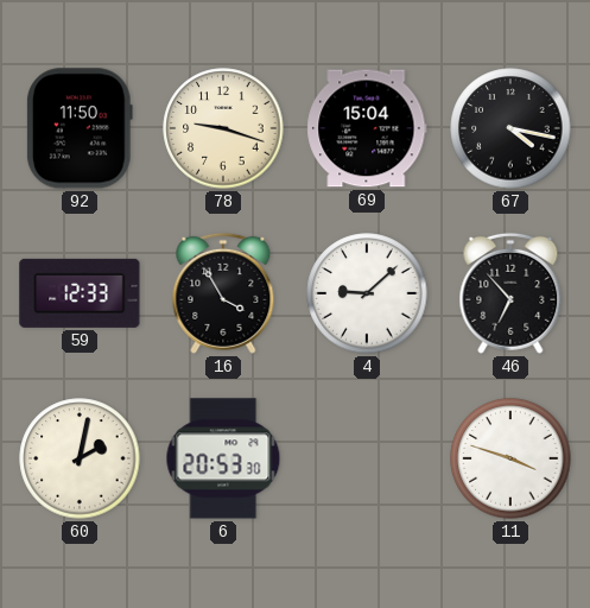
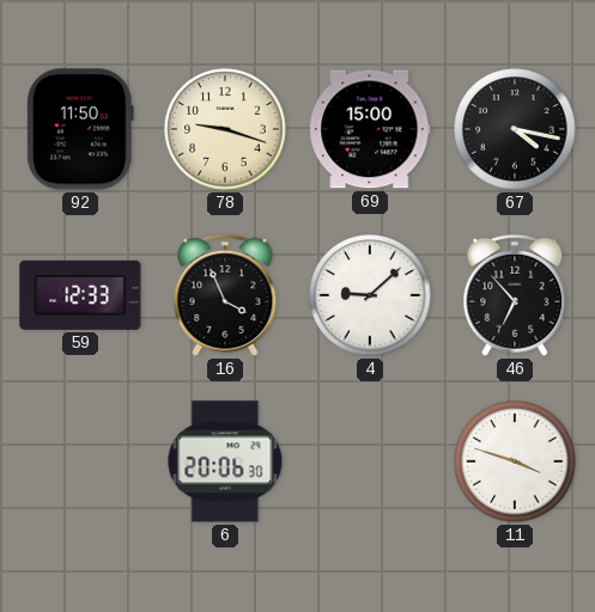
69: 15:04 -> 15:00 (370, 129)
16: 3:55 -> 3:56 (225, 295)
60: 2:02 -> none (80, 458)
6: 20:53 -> 20:06 (225, 461)
